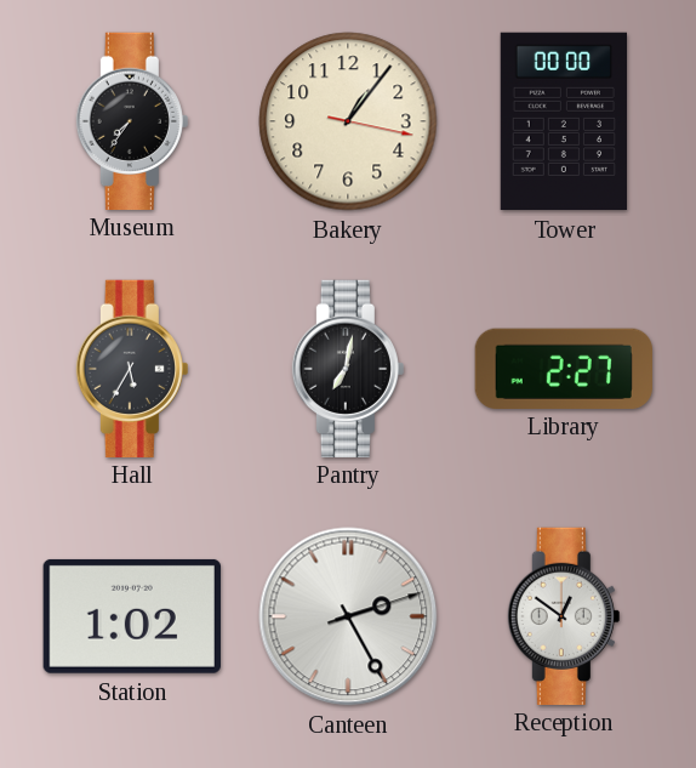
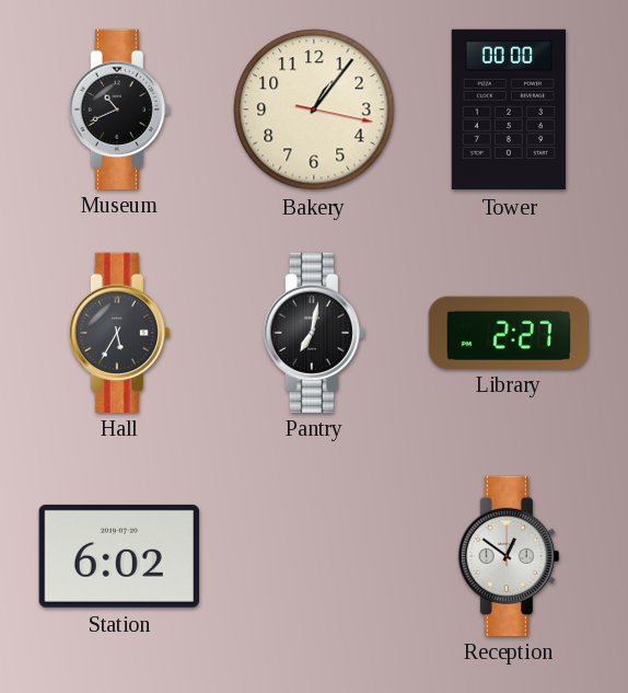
Museum: 7:36 -> 10:41 (119, 108)
Station: 1:02 -> 6:02 (119, 556)
Canteen: 2:25 -> none (348, 616)
